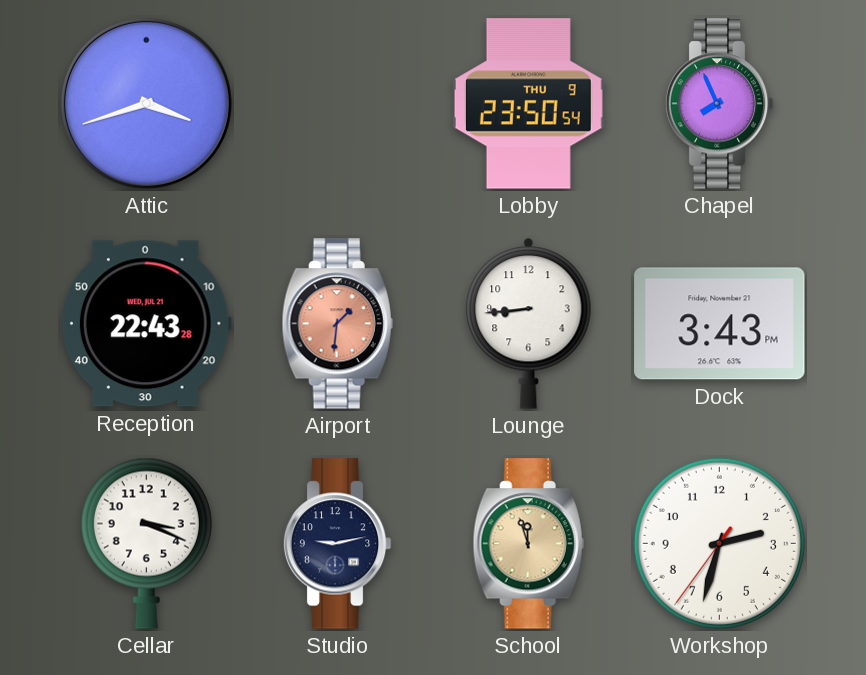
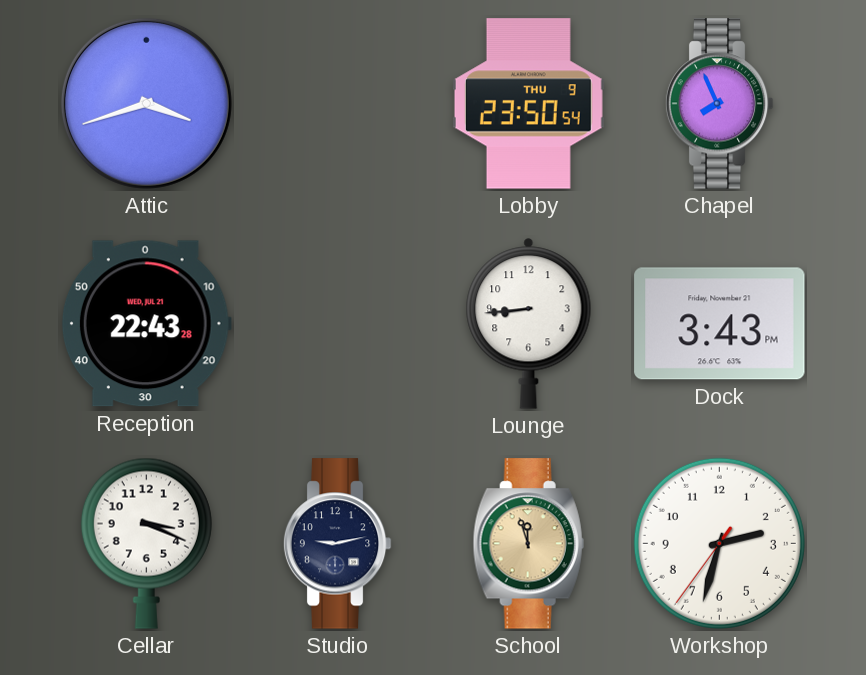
Airport: 1:31 -> none (337, 324)
